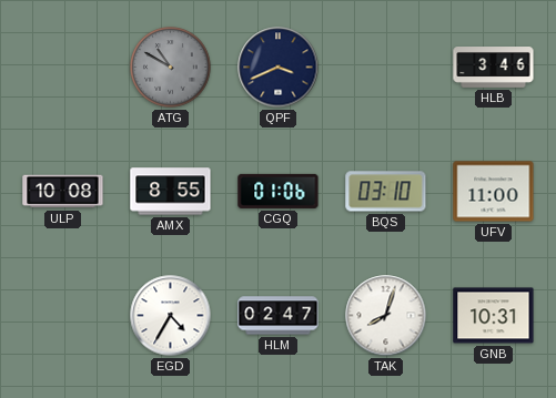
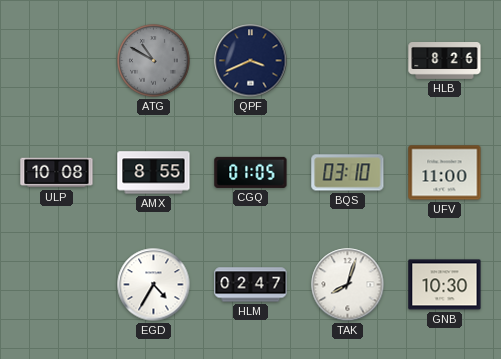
HLB: 3:46 -> 8:26 (445, 61)
CGQ: 01:06 -> 01:05 (251, 172)
GNB: 10:31 -> 10:30 (445, 285)
